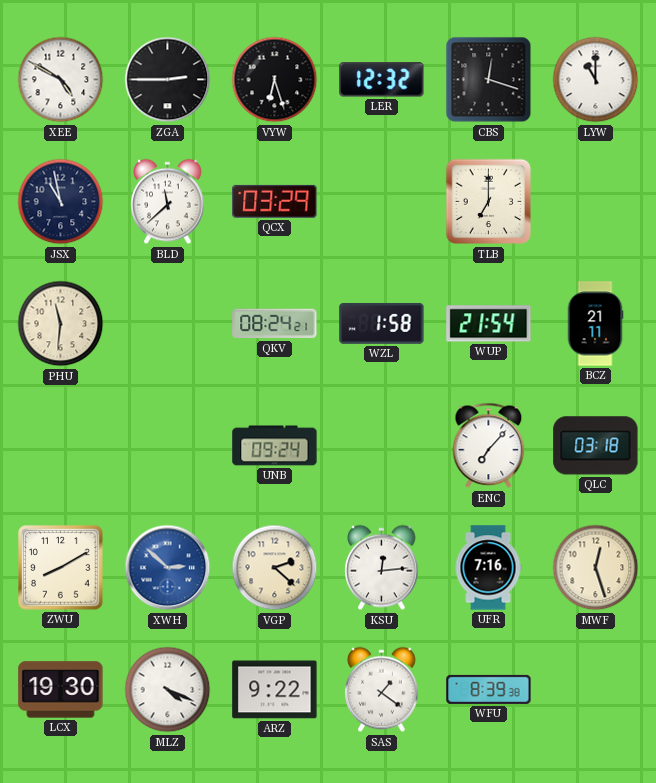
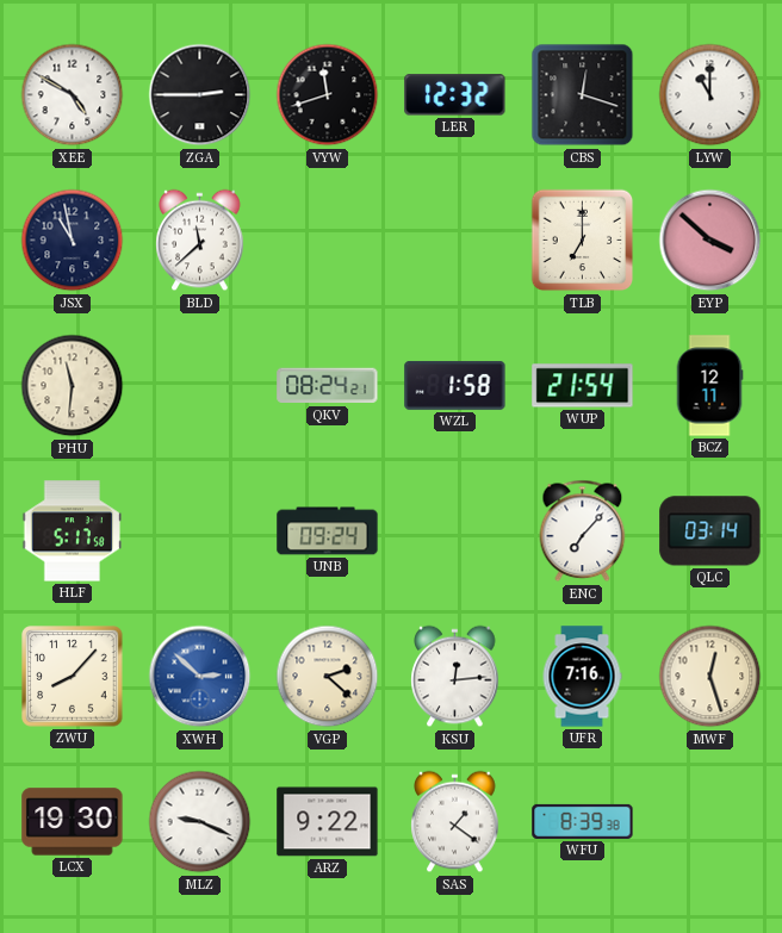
VYW: 6:27 -> 11:42 (328, 95)
QCX: 03:29 -> none (275, 201)
EYP: none -> 3:52 (710, 241)
BCZ: 21:11 -> 12:11 (709, 386)
HLF: none -> 5:17 (72, 531)
QLC: 03:18 -> 03:14 (710, 531)
ZWU: 8:10 -> 8:07 (73, 677)
MLZ: 4:19 -> 9:19 (200, 822)
